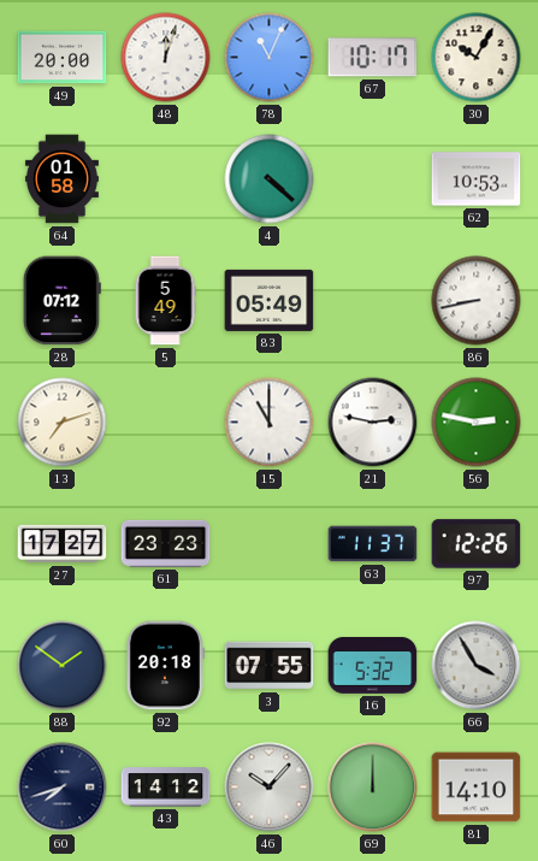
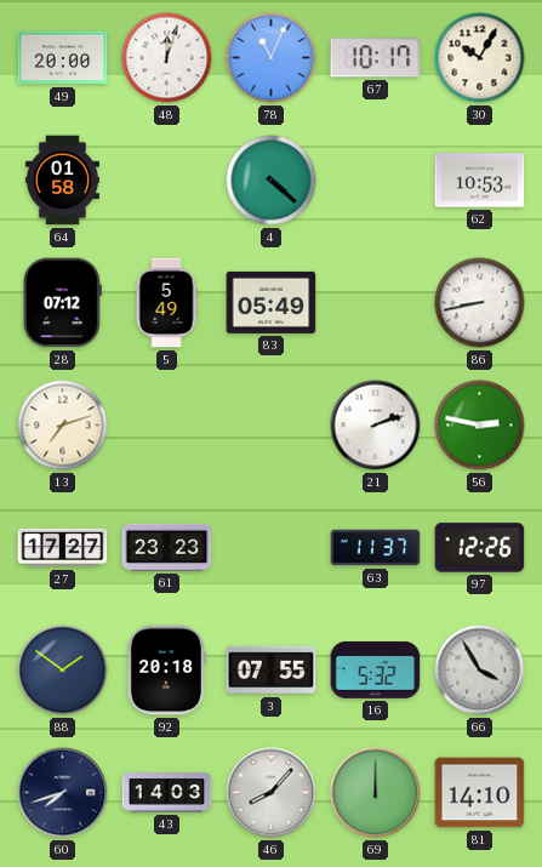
15: 11:00 -> none (270, 423)
21: 2:47 -> 2:12 (376, 426)
43: 14:12 -> 14:03 (167, 793)
46: 10:07 -> 8:07 (272, 793)
